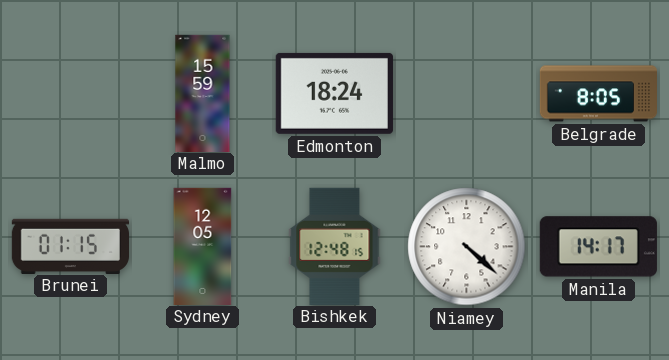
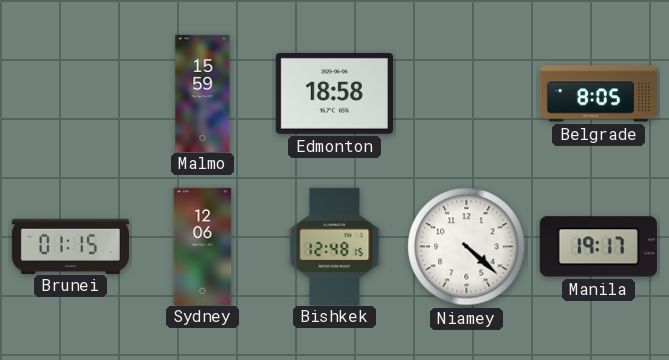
Edmonton: 18:24 -> 18:58 (334, 93)
Sydney: 12:05 -> 12:06 (203, 246)
Manila: 14:17 -> 19:17 (598, 247)
